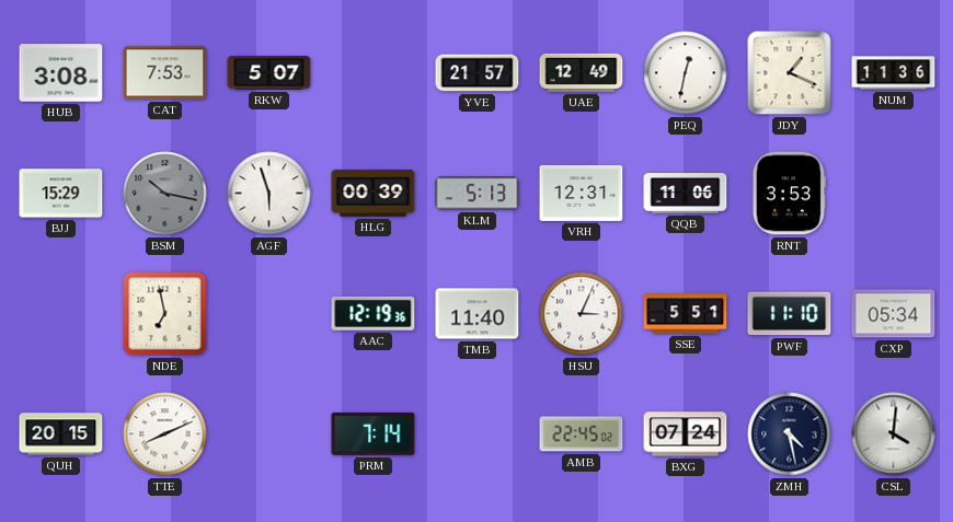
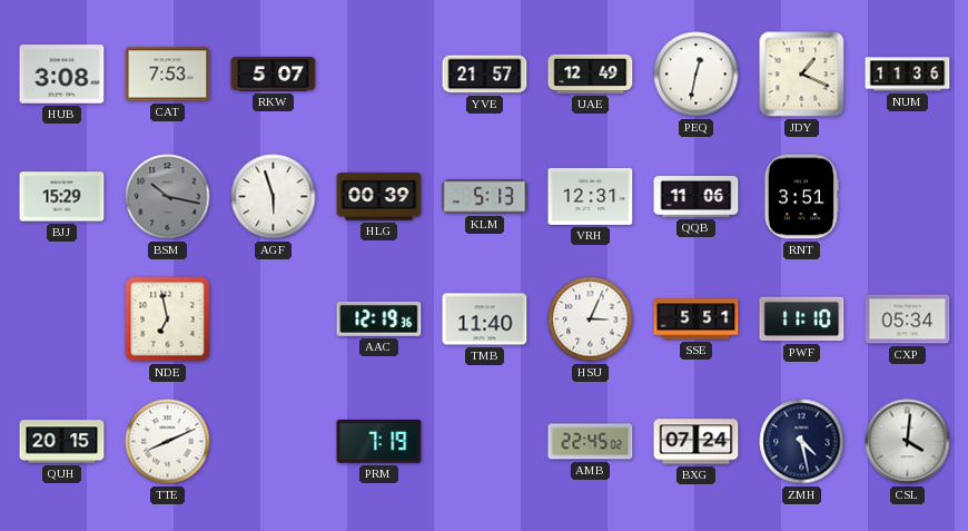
RNT: 3:53 -> 3:51 (801, 197)
PRM: 7:14 -> 7:19 (379, 442)
